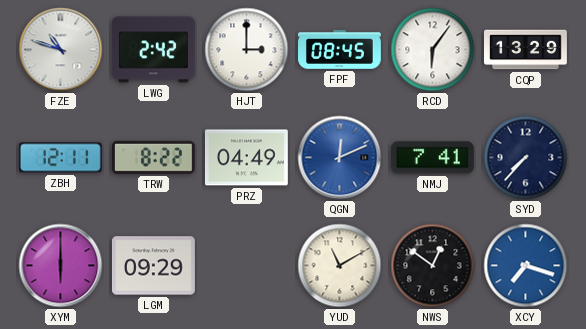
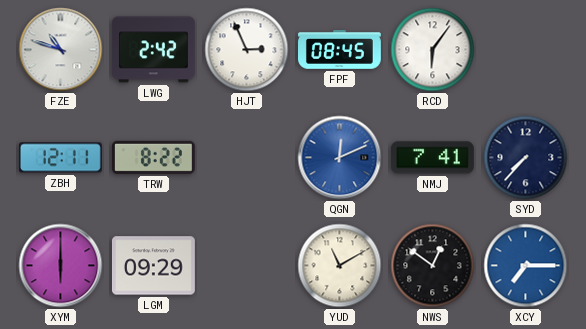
HJT: 3:00 -> 2:56 (247, 50)
CQP: 13:29 -> none (526, 50)
PRZ: 04:49 -> none (246, 158)
XCY: 7:18 -> 7:15 (526, 266)
